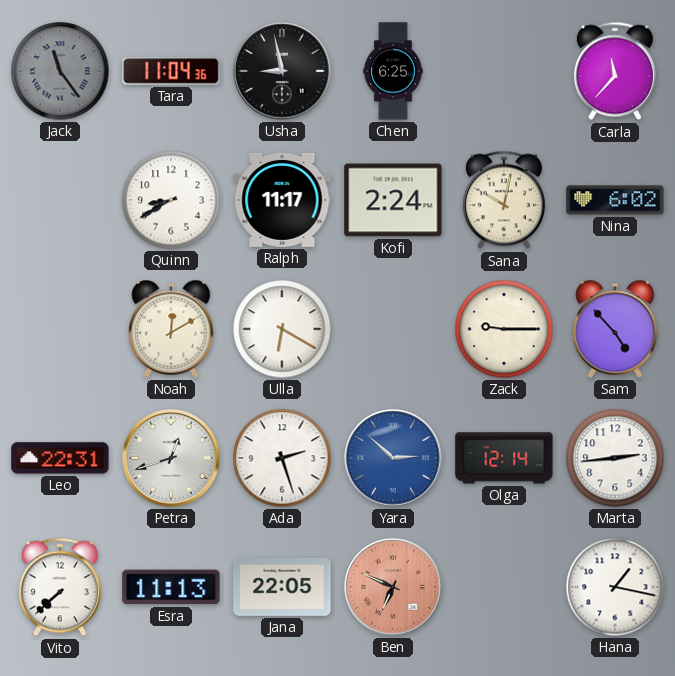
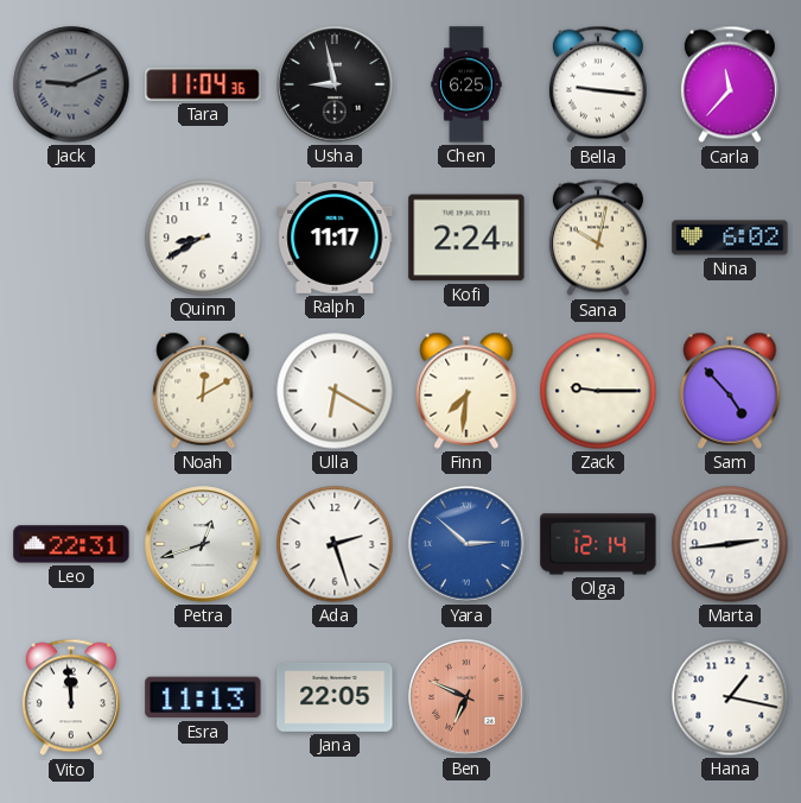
Jack: 11:24 -> 9:11 (71, 84)
Bella: none -> 9:16 (598, 84)
Finn: none -> 7:31 (466, 391)
Vito: 7:38 -> 11:59 (71, 697)
